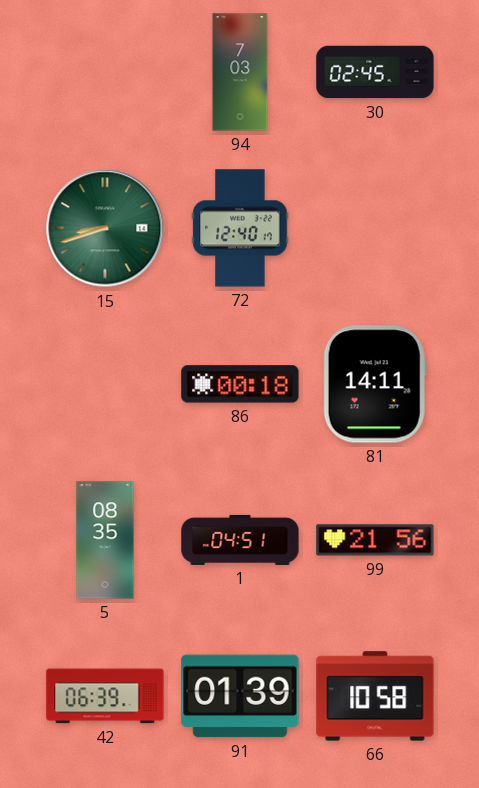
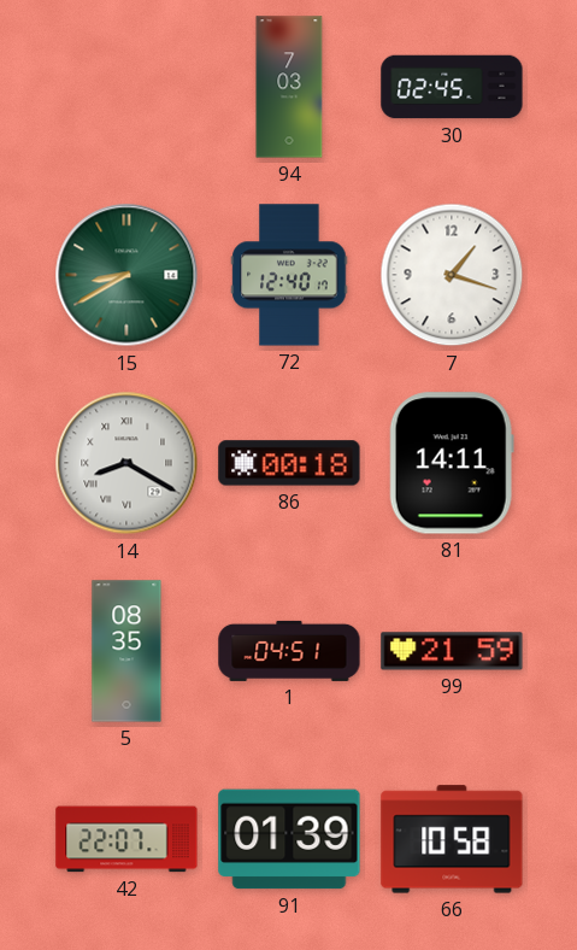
15: 8:42 -> 8:40 (126, 275)
7: none -> 1:18 (452, 275)
14: none -> 8:20 (126, 463)
99: 21:56 -> 21:59 (452, 651)
42: 06:39 -> 22:07 (126, 839)
